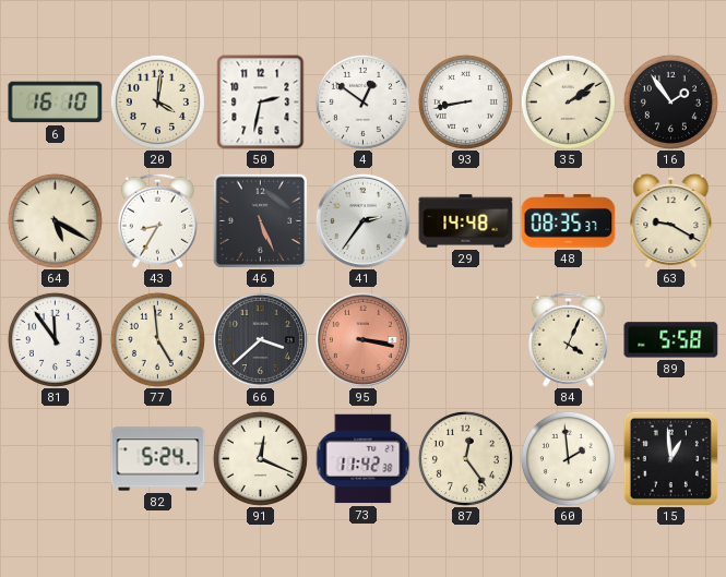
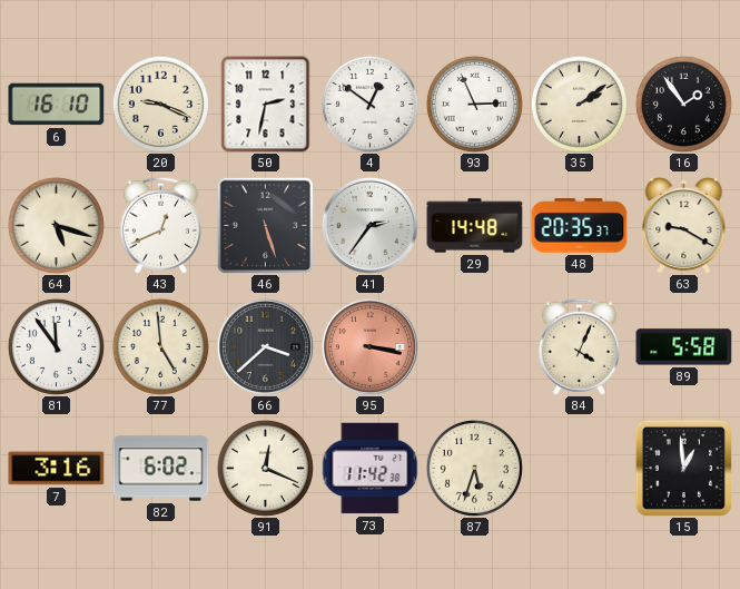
20: 4:01 -> 9:19 (160, 104)
93: 8:43 -> 2:56 (474, 104)
64: 5:20 -> 5:18 (56, 225)
43: 8:35 -> 12:41 (160, 225)
46: 5:26 -> 5:27 (265, 225)
48: 08:35 -> 20:35 (580, 226)
7: none -> 3:16 (57, 469)
82: 5:24 -> 6:02 (161, 469)
87: 12:24 -> 5:33 (474, 468)
60: 1:59 -> none (568, 458)
